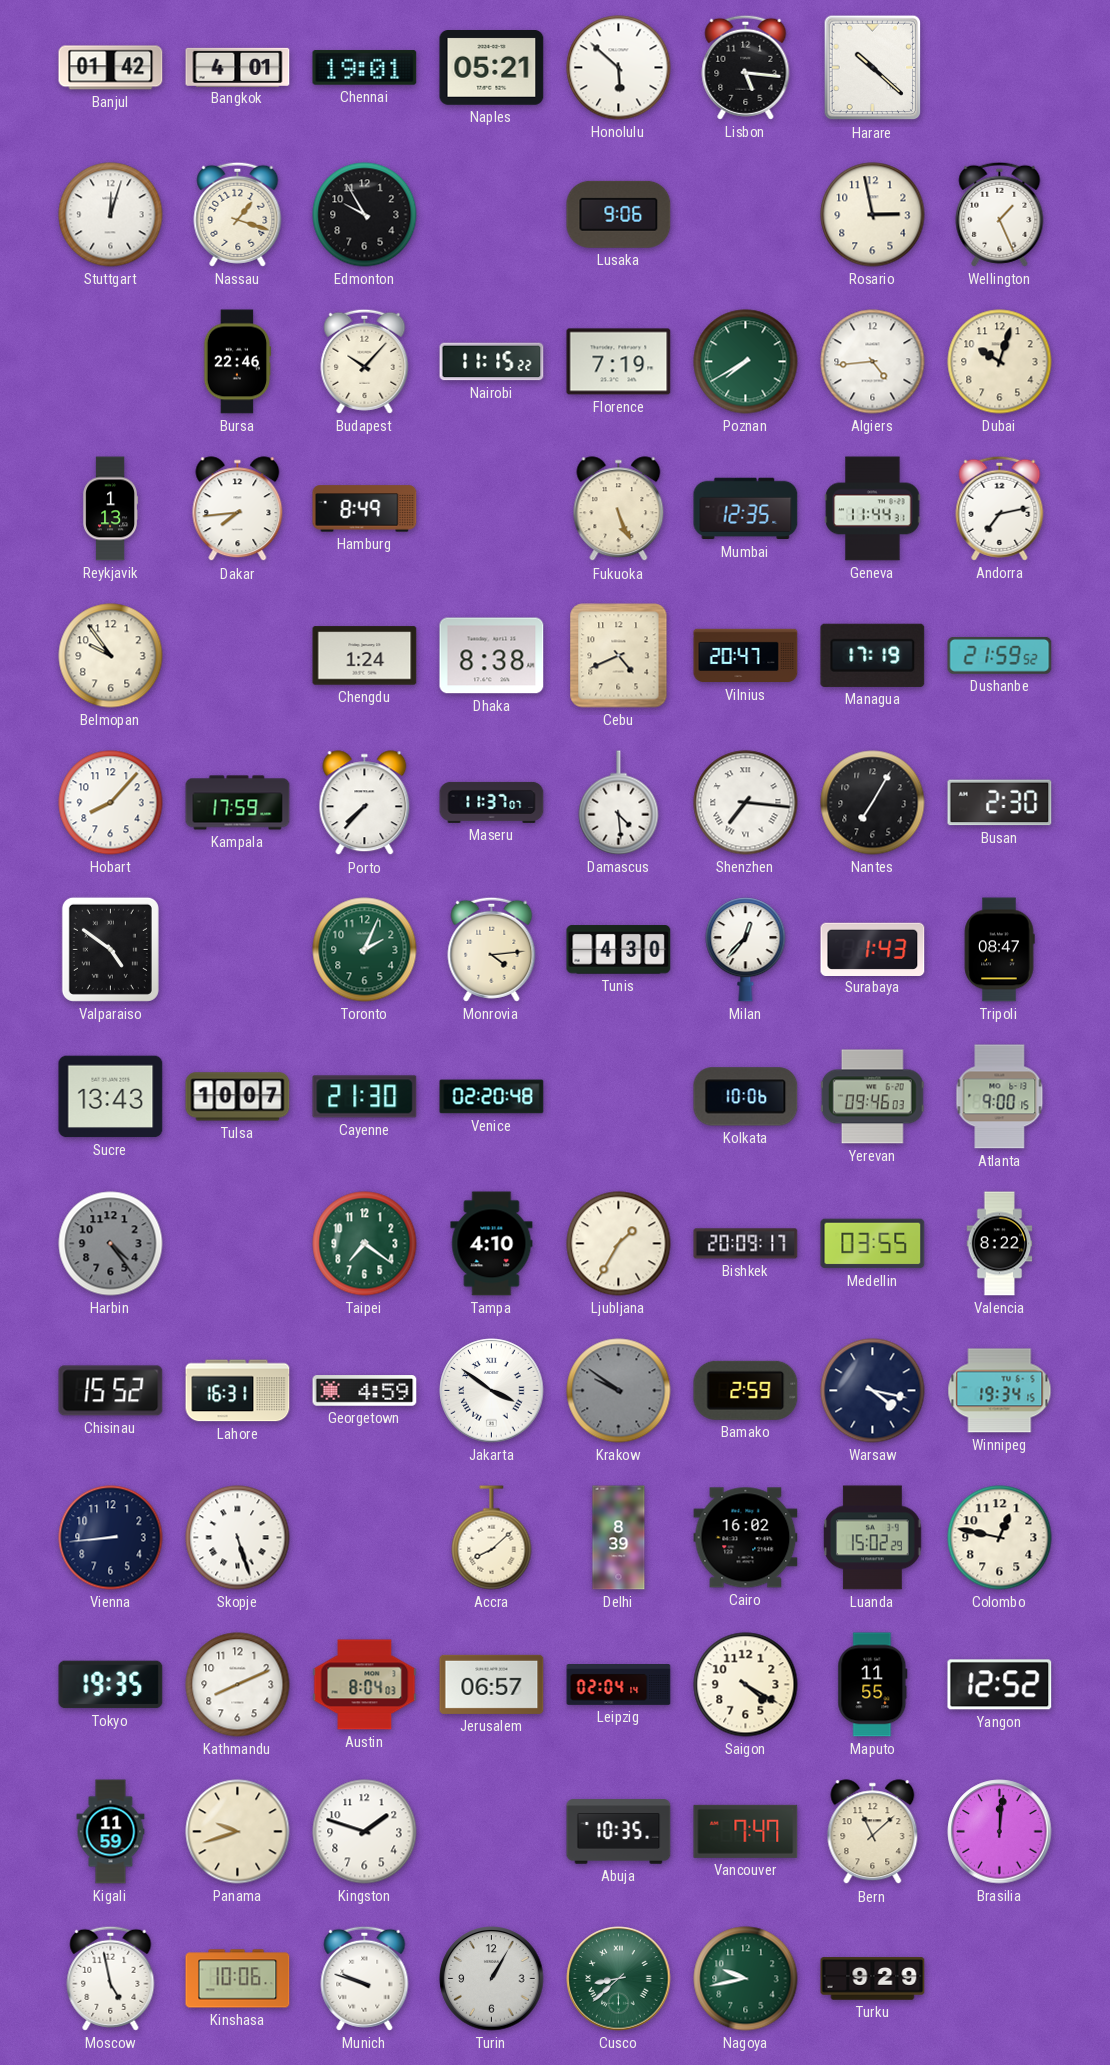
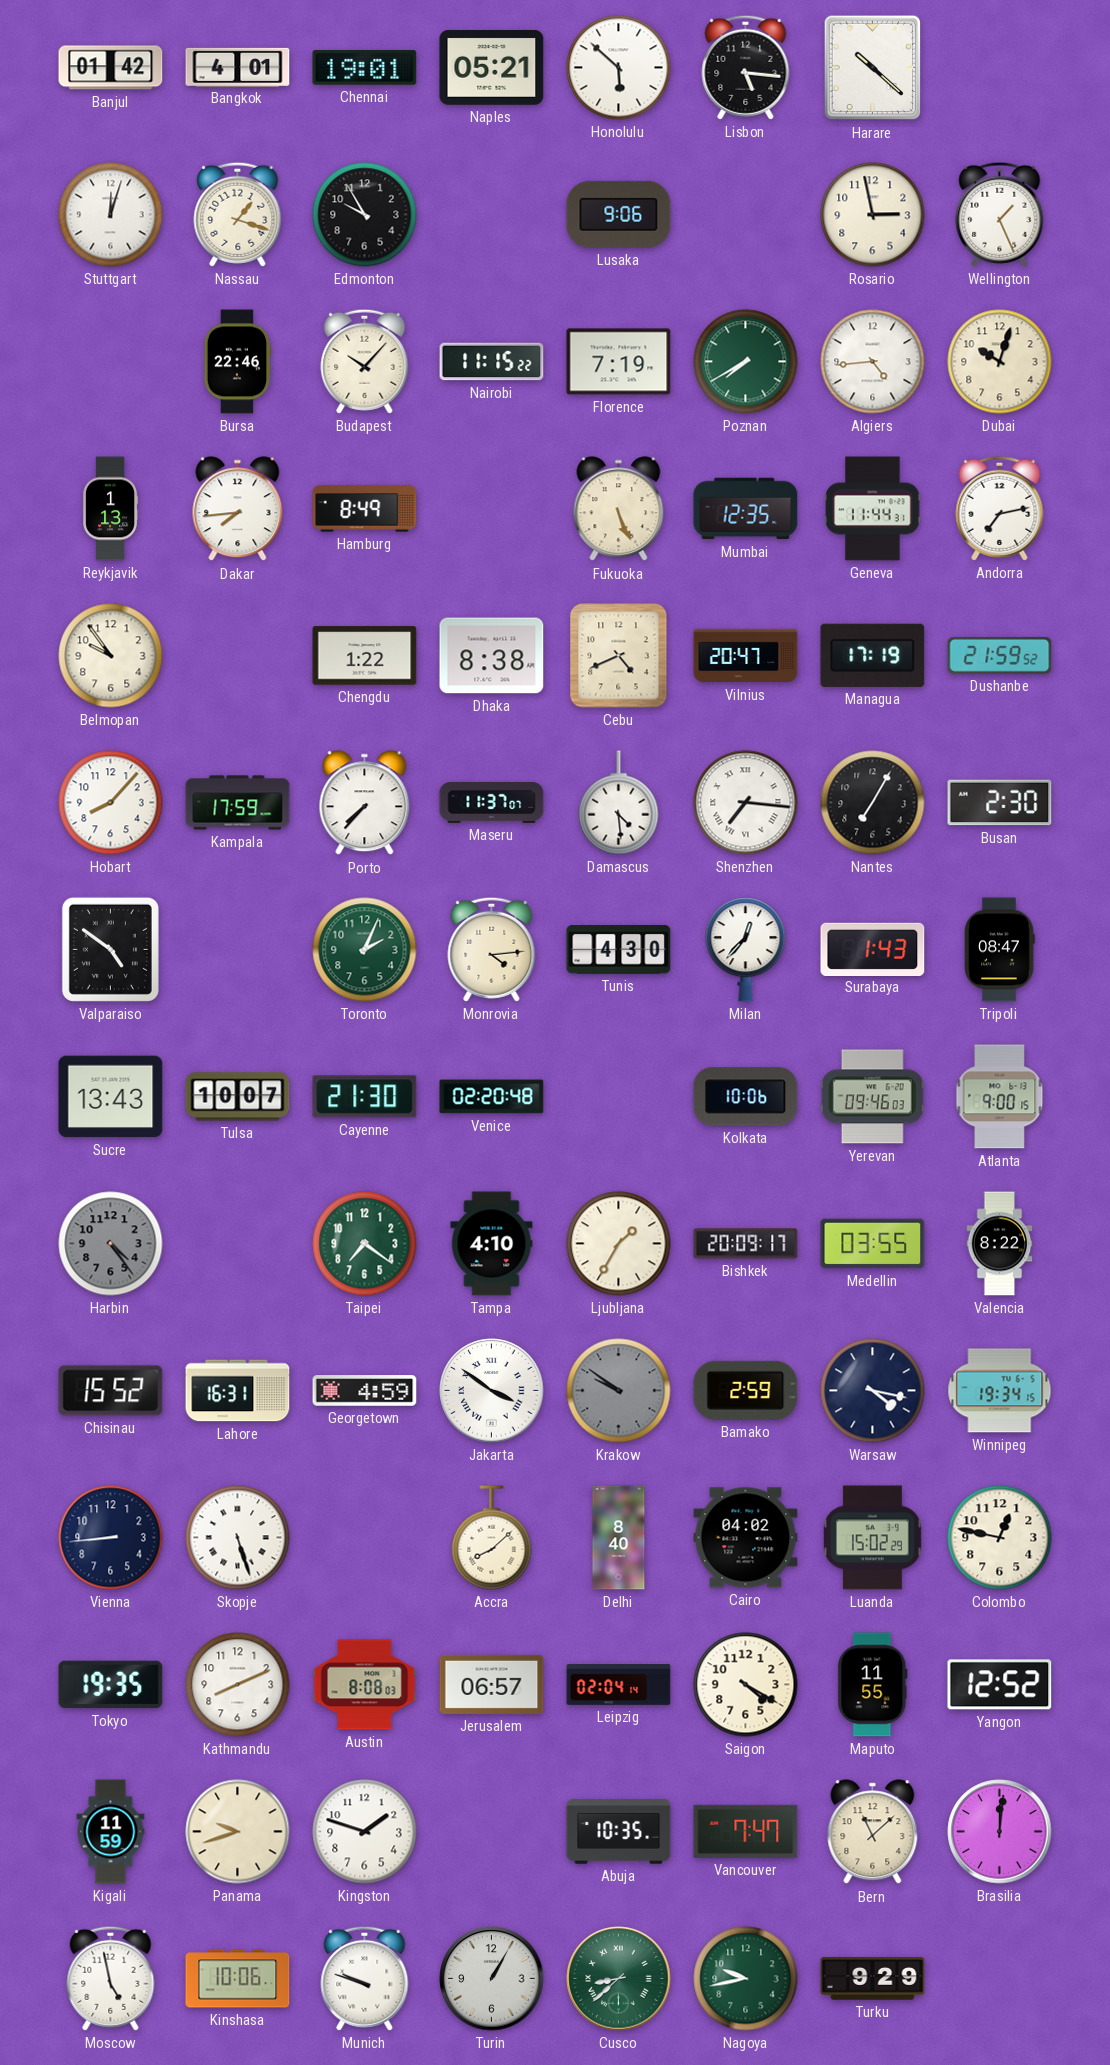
Chengdu: 1:24 -> 1:22 (365, 656)
Delhi: 8:39 -> 8:40 (619, 1538)
Cairo: 16:02 -> 04:02 (746, 1538)
Austin: 8:04 -> 8:08 (365, 1685)
